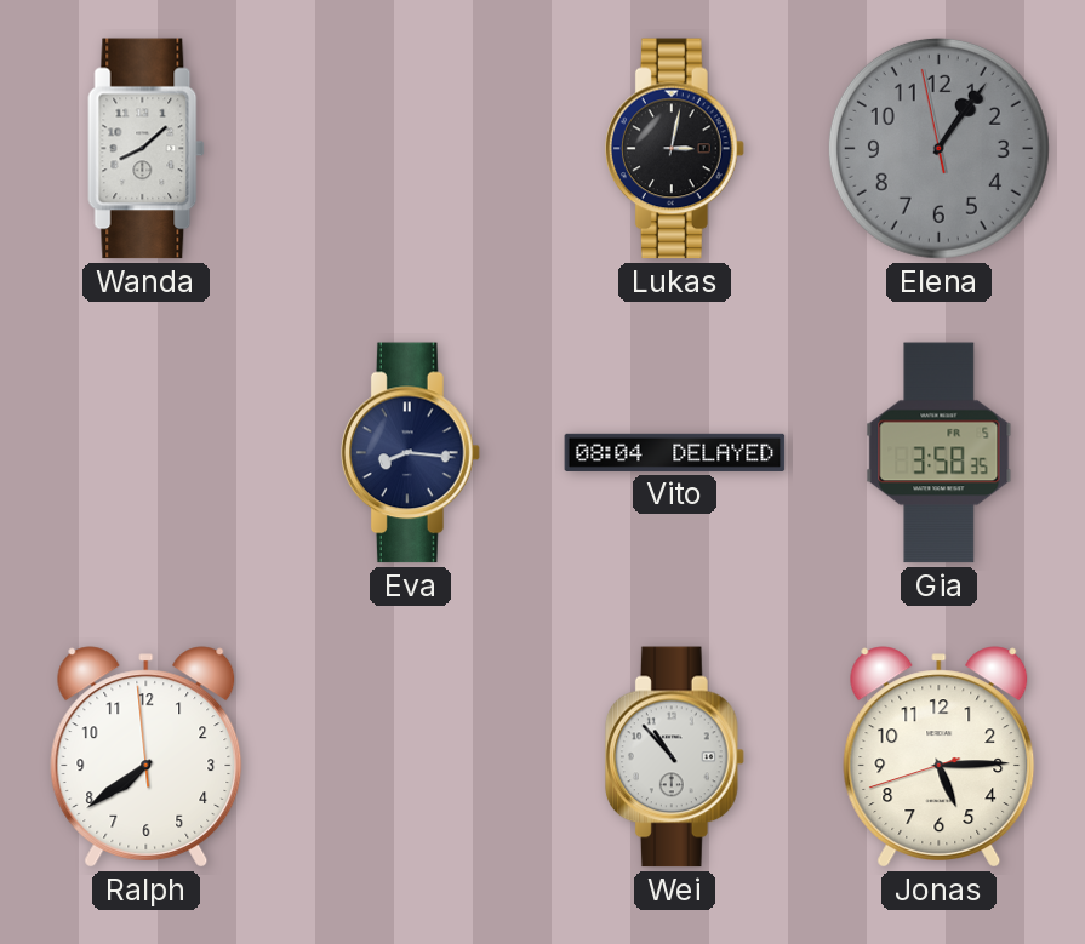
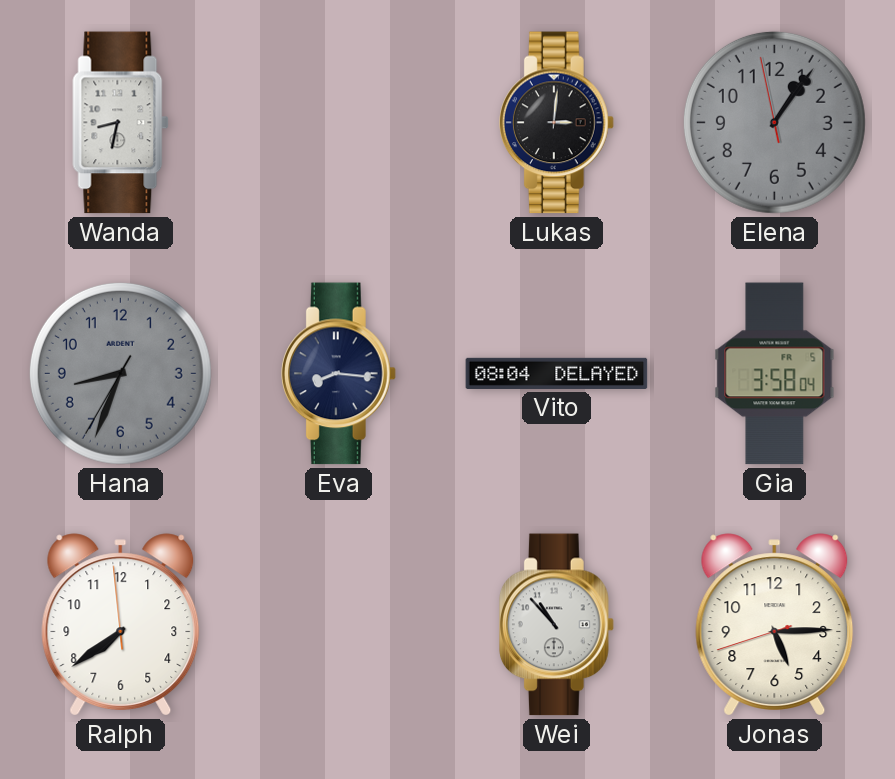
Wanda: 8:08 -> 8:32 (121, 123)
Lukas: 3:02 -> 3:01 (557, 123)
Hana: none -> 8:33 (120, 373)
Gia: 3:58:35 -> 3:58:04 (775, 374)
